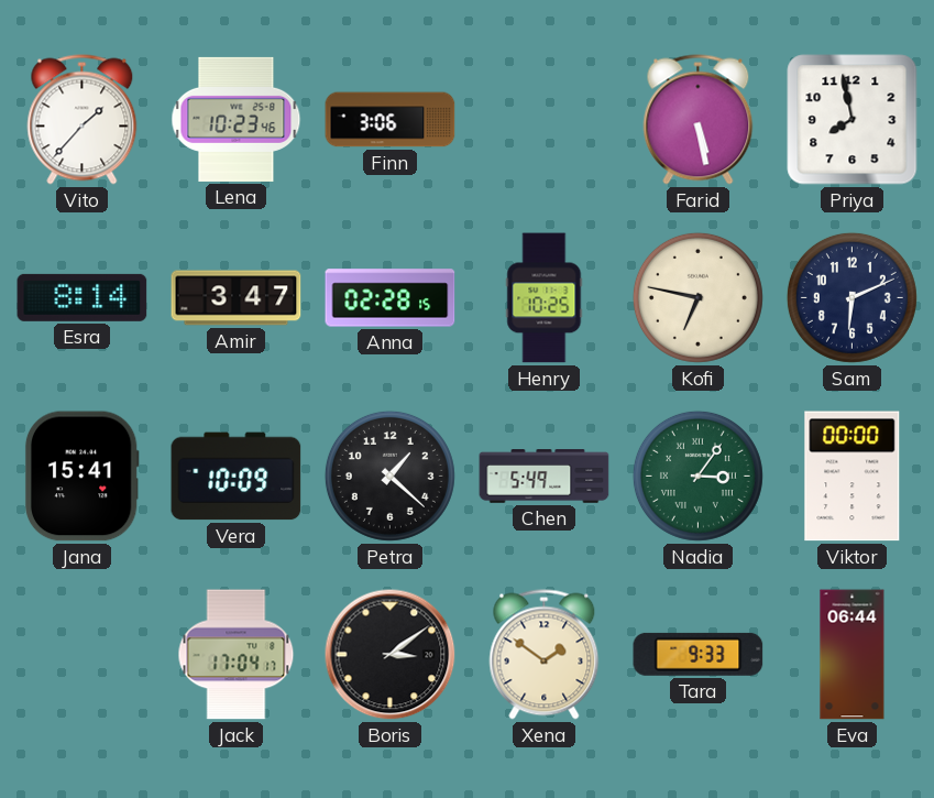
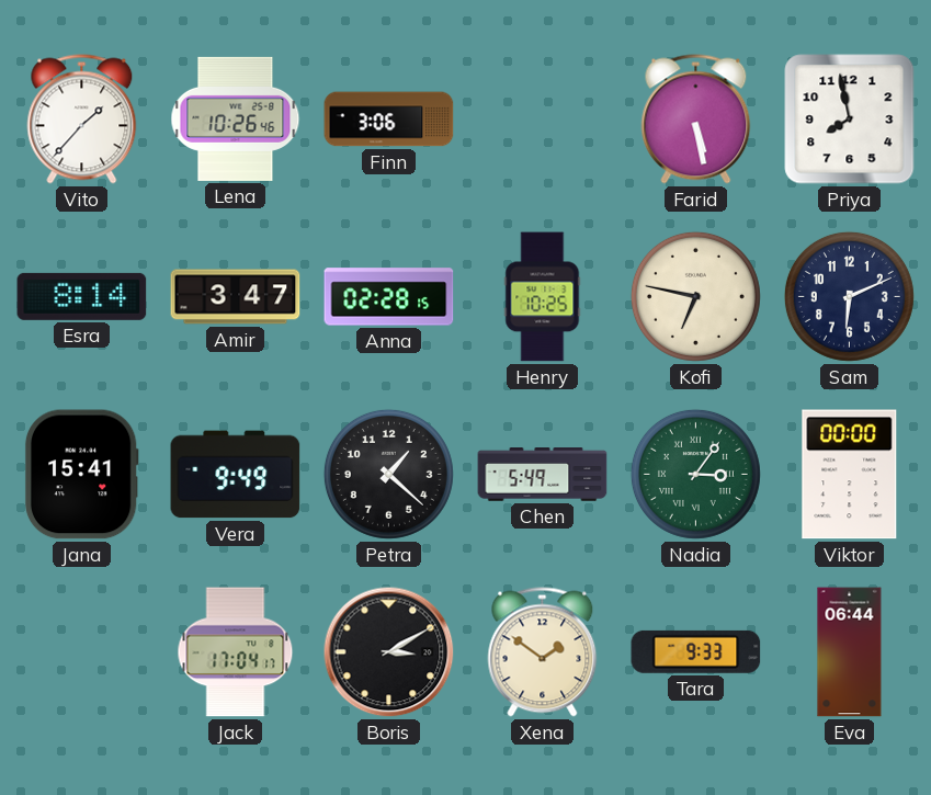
Lena: 10:23 -> 10:26 (236, 118)
Vera: 10:09 -> 9:49 (236, 475)
Boris: 3:09 -> 3:10 (389, 652)
